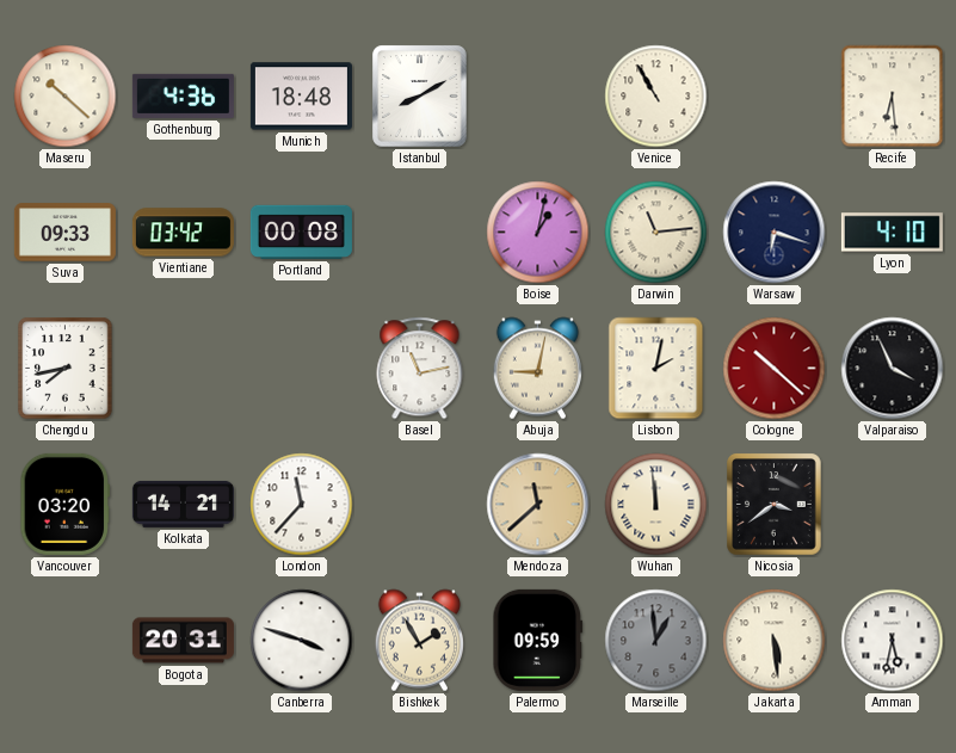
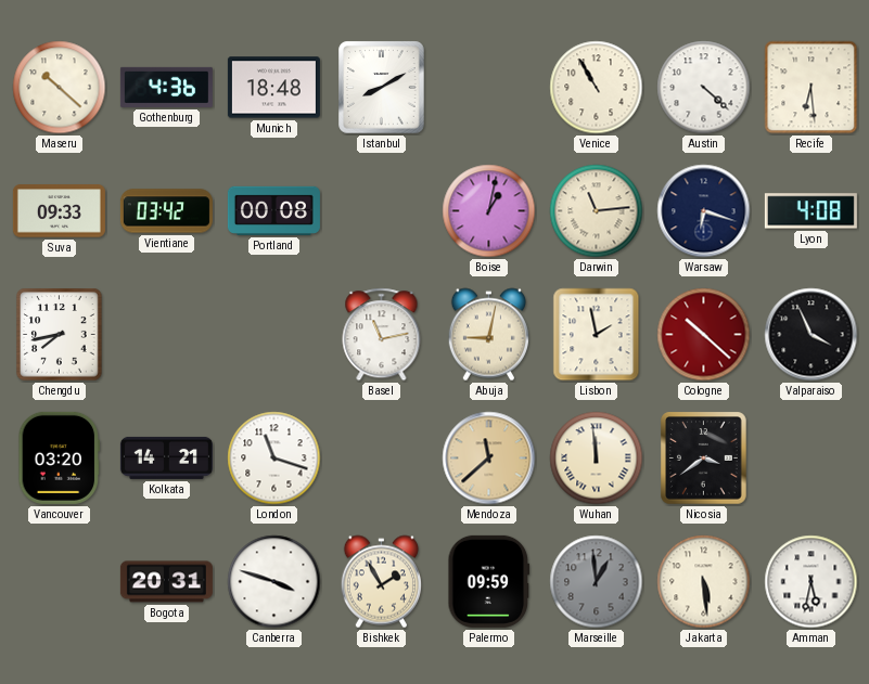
Austin: none -> 4:22 (704, 88)
Lyon: 4:10 -> 4:08 (810, 211)
Lisbon: 2:02 -> 1:58 (597, 335)
London: 11:37 -> 11:18 (274, 459)
